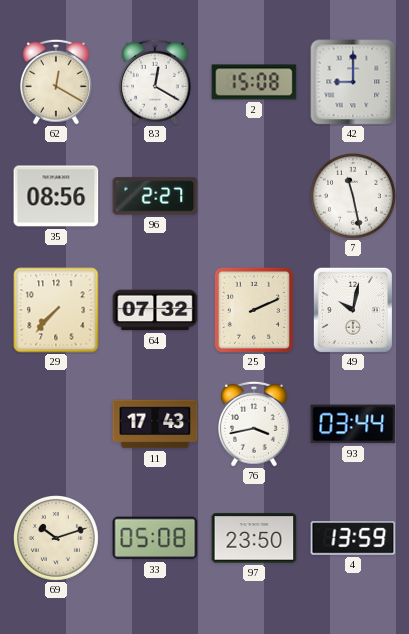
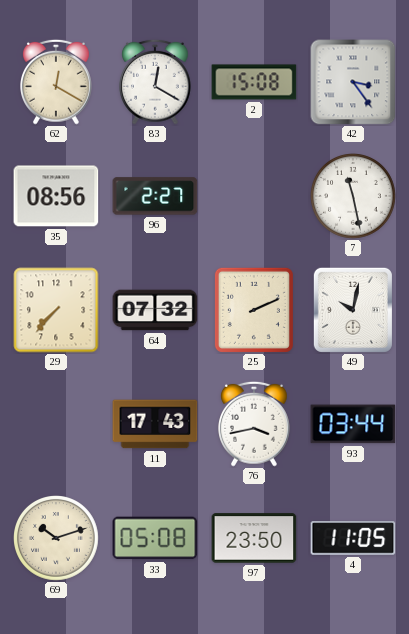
42: 9:00 -> 3:24 (353, 82)
4: 13:59 -> 11:05 (353, 538)
